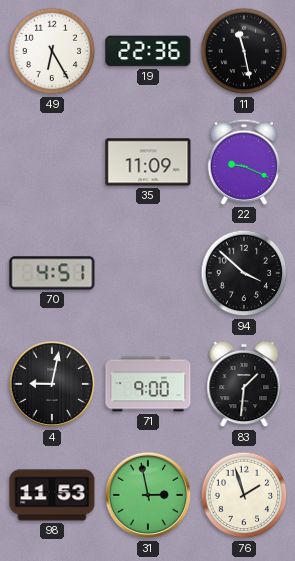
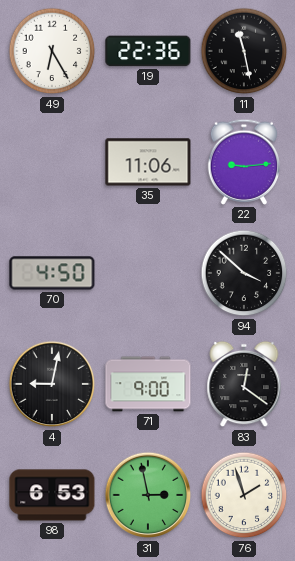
35: 11:09 -> 11:06 (148, 162)
22: 9:19 -> 9:14 (244, 162)
70: 4:51 -> 4:50 (52, 273)
83: 1:31 -> 12:21 (244, 384)
98: 11:53 -> 6:53 (52, 495)
